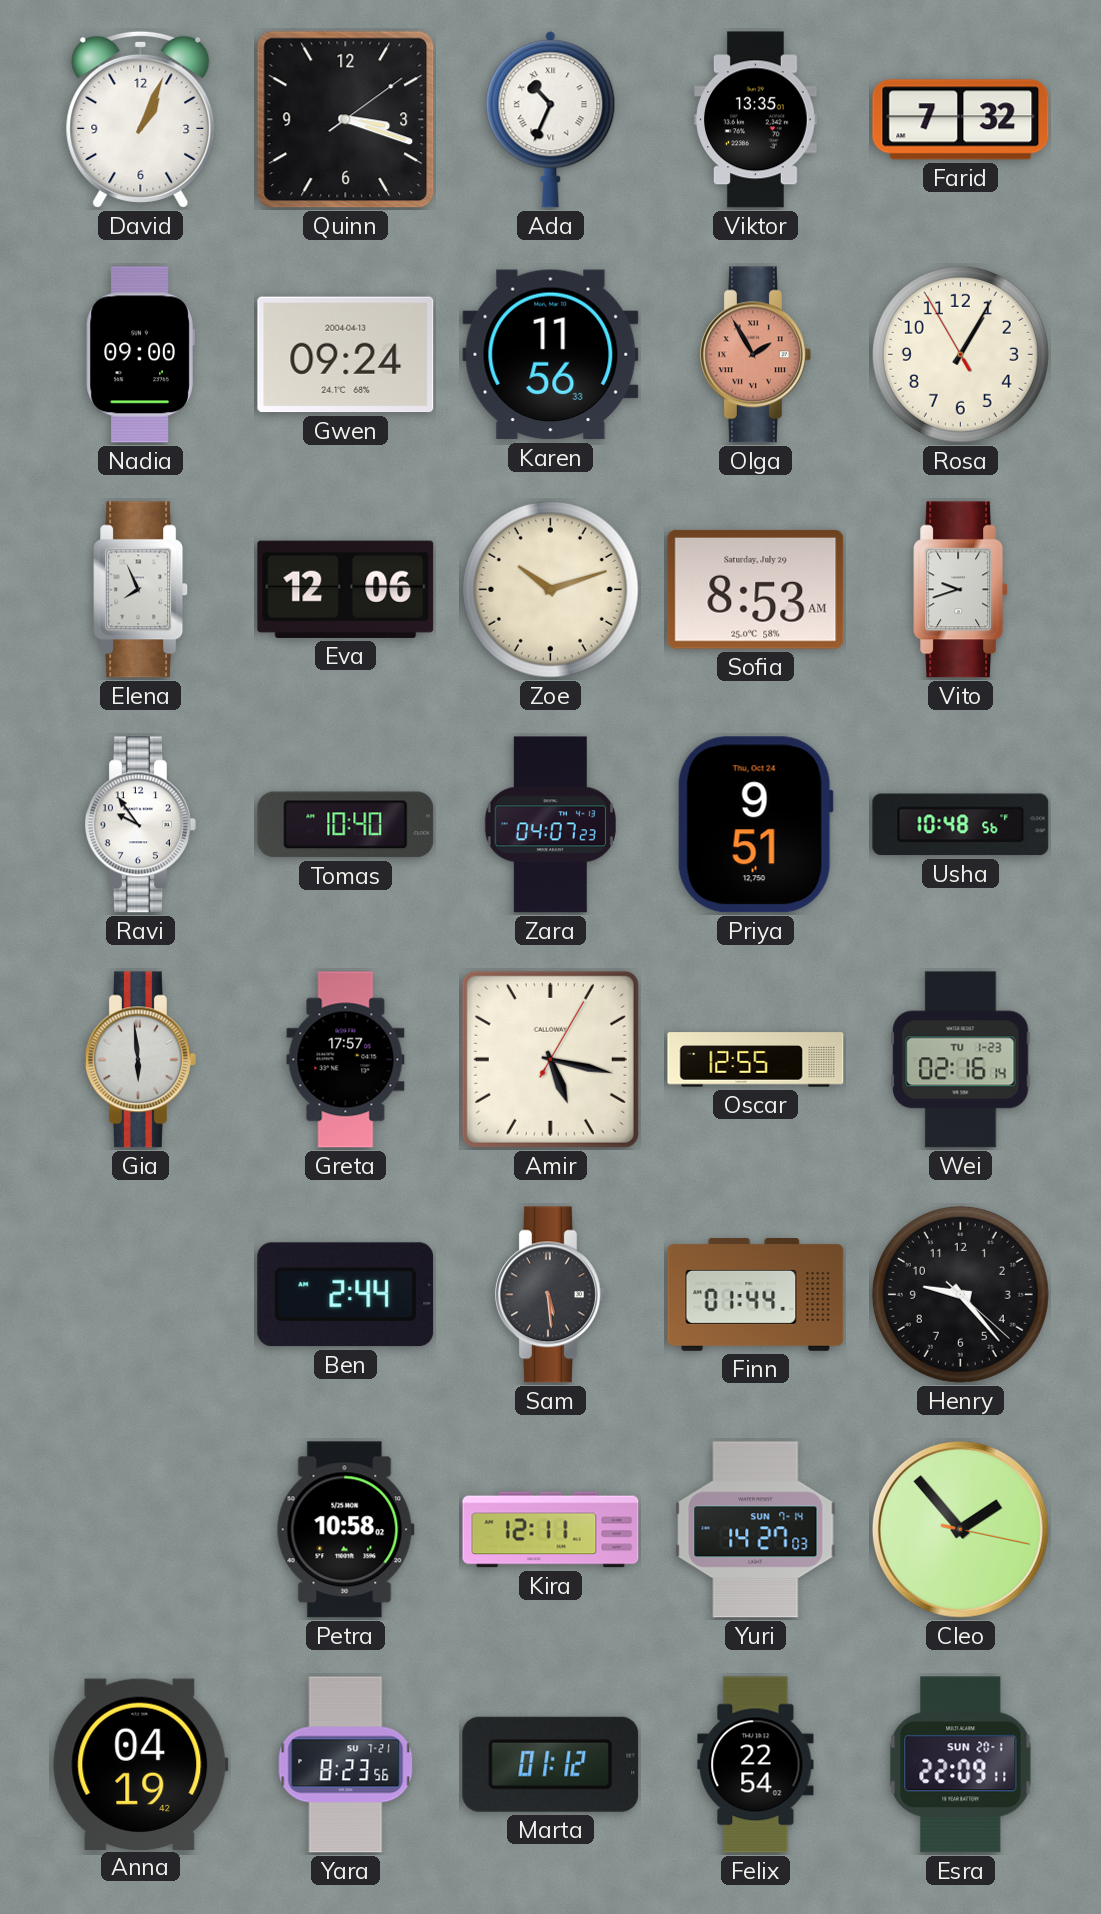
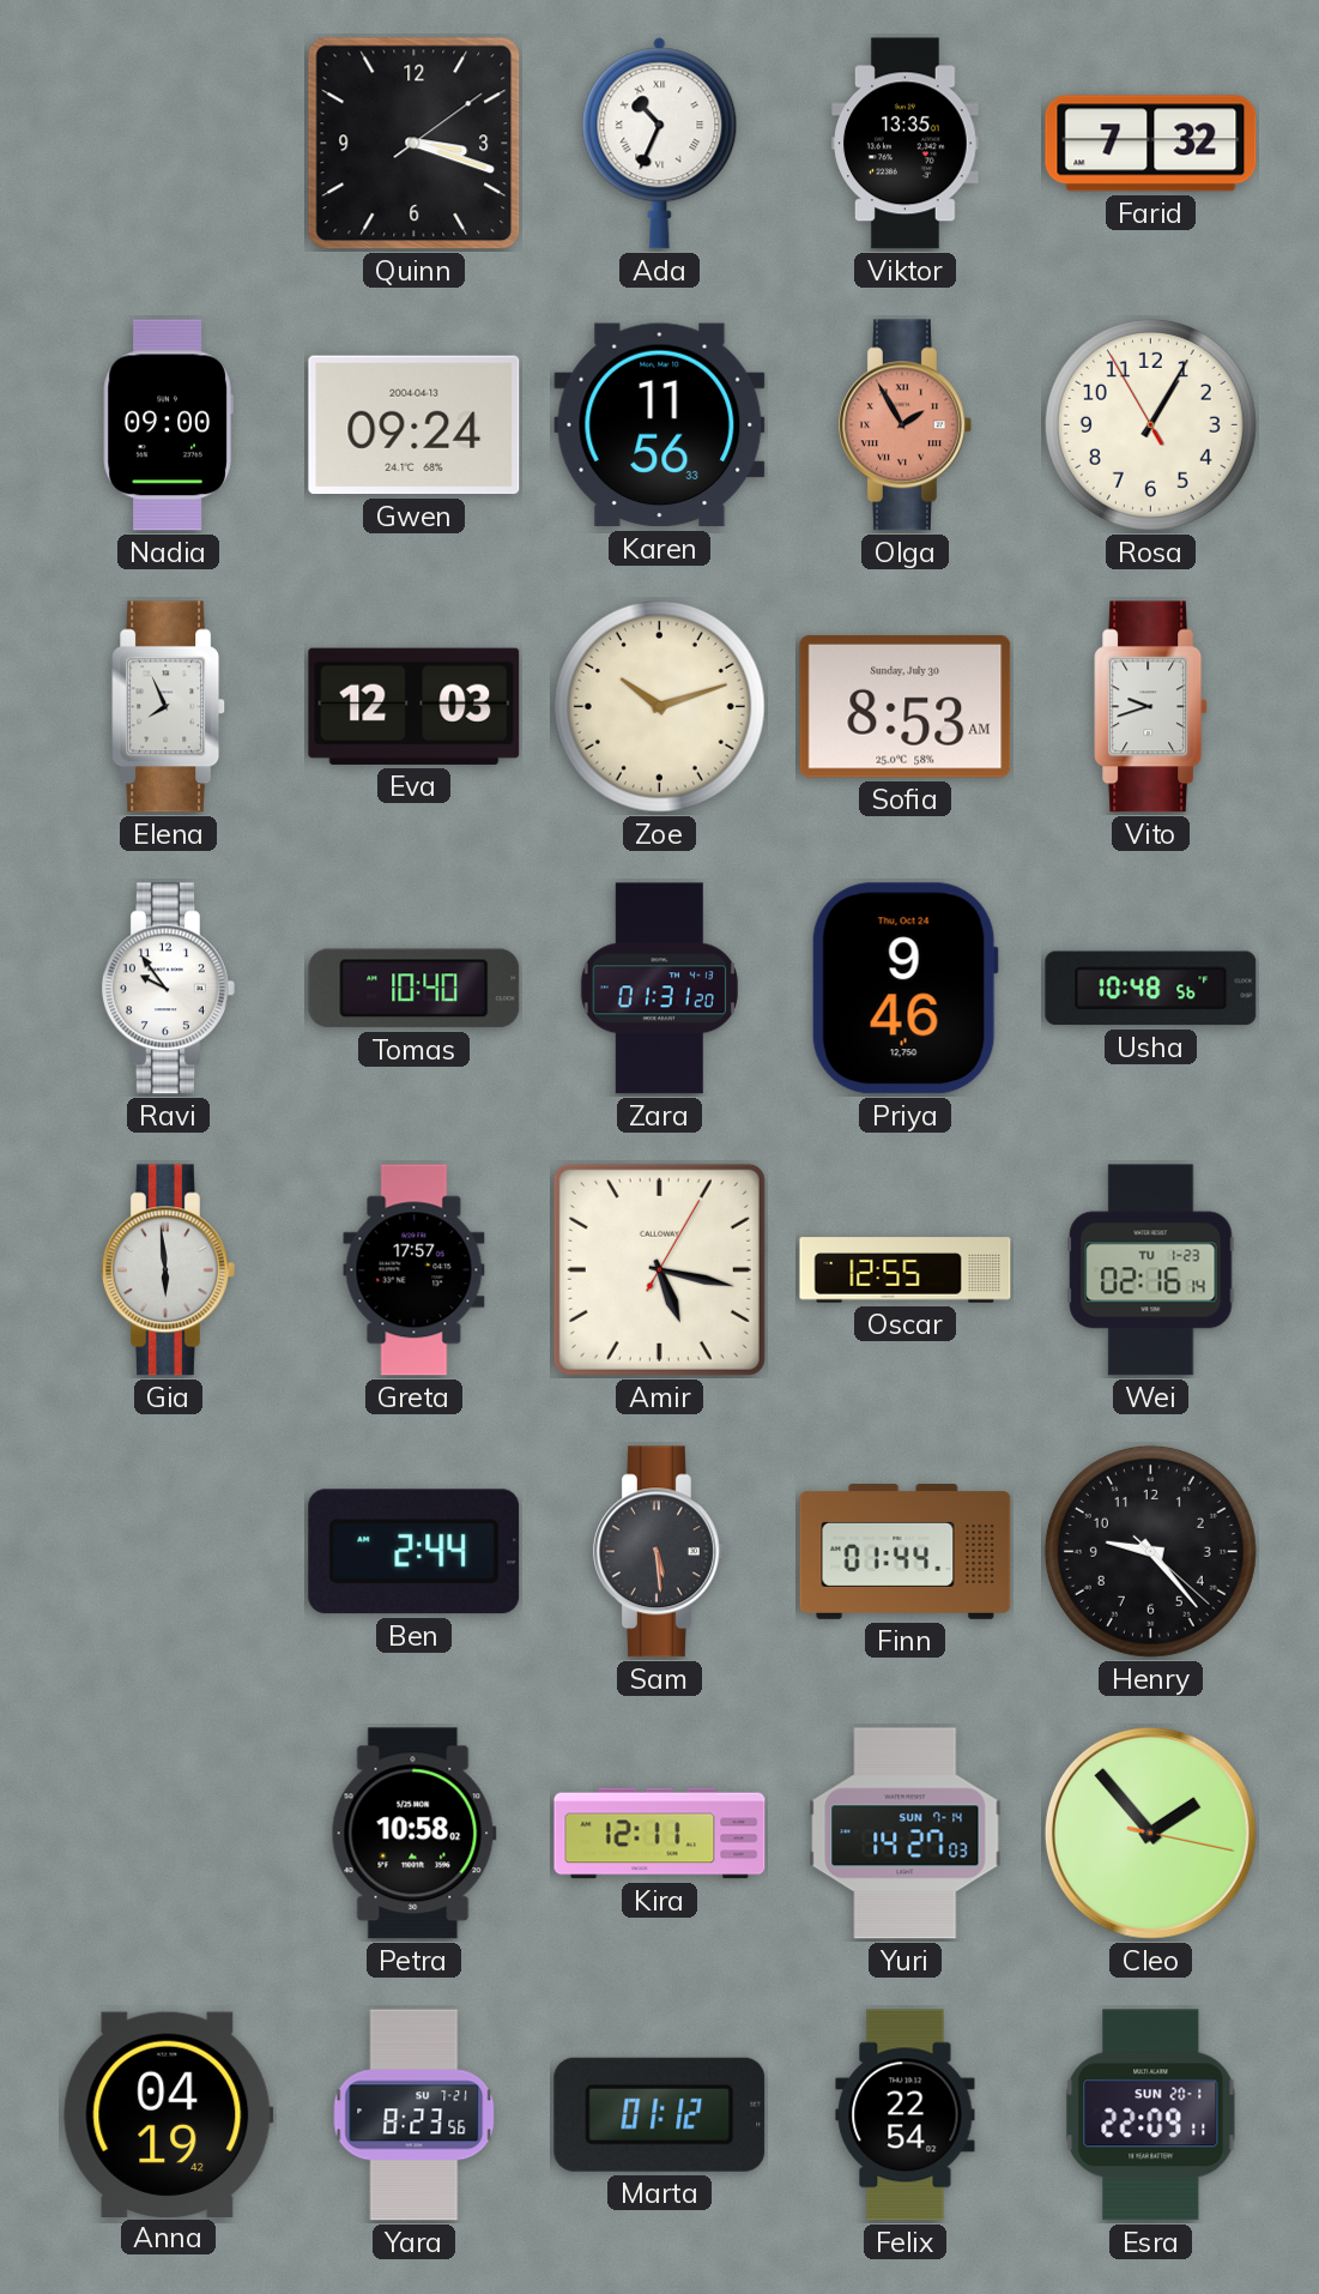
David: 1:04 -> none (141, 119)
Eva: 12:06 -> 12:03 (415, 706)
Sofia date: Saturday, July 29 -> Sunday, July 30 (906, 707)
Zara: 04:07 -> 01:31 (659, 989)
Priya: 9:51 -> 9:46 (904, 989)
